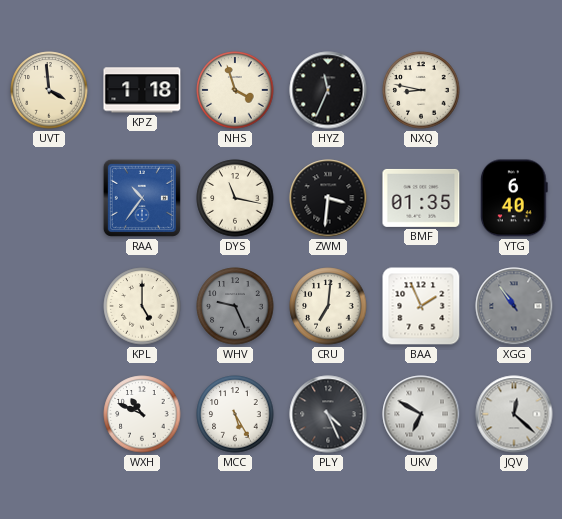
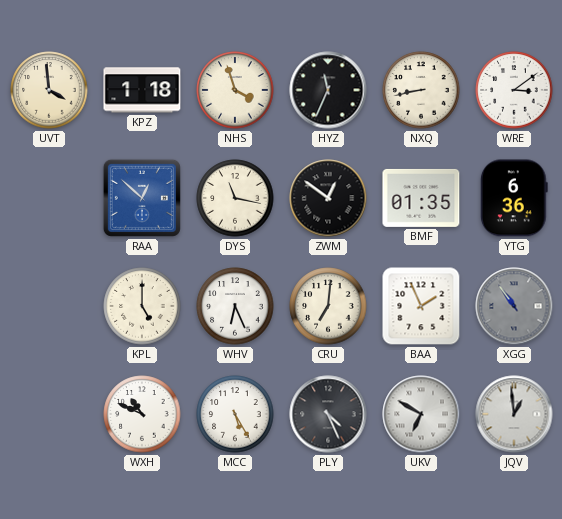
NXQ: 8:47 -> 8:43 (421, 90)
WRE: none -> 3:09 (514, 90)
RAA: 10:36 -> 12:52 (142, 198)
ZWM: 3:31 -> 12:51 (328, 198)
YTG: 6:40 -> 6:36 (514, 198)
WHV: 9:26 -> 6:26 (235, 306)
WHV dial: grey -> white (235, 306)
JQV: 12:22 -> 12:59 (514, 414)
